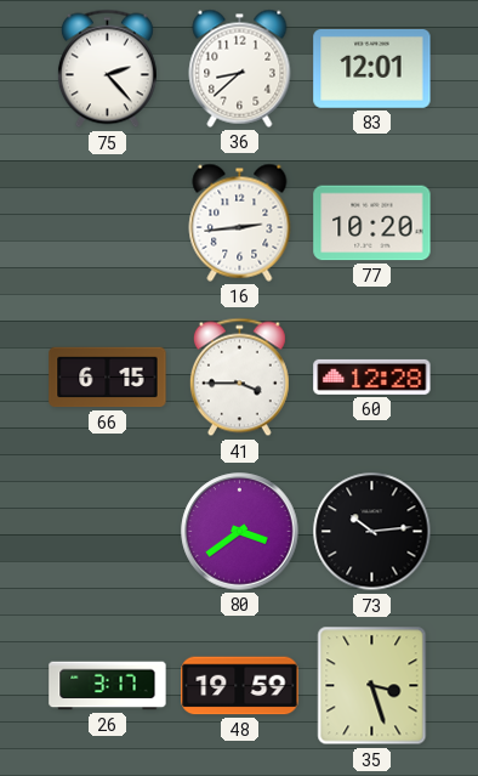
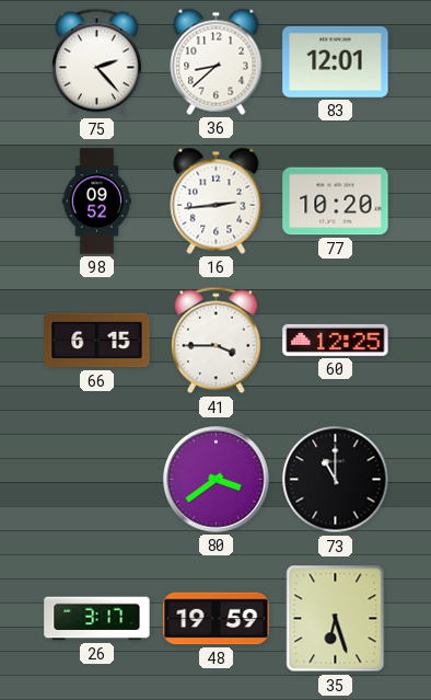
98: none -> 09:52 (96, 202)
60: 12:28 -> 12:25 (336, 340)
73: 10:14 -> 11:00 (336, 480)
35: 3:27 -> 6:27 (336, 619)
